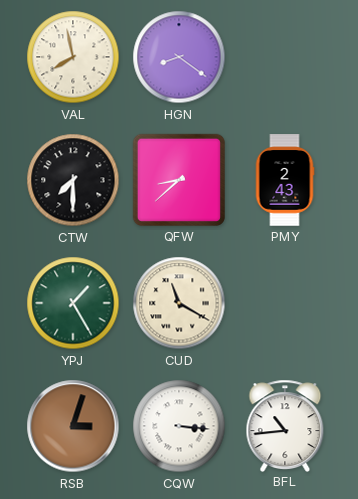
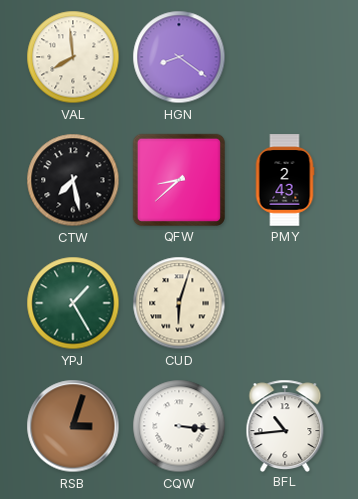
VAL: 7:58 -> 7:59 (73, 57)
CTW: 7:30 -> 7:28 (73, 180)
CUD: 11:20 -> 6:03 (179, 303)
